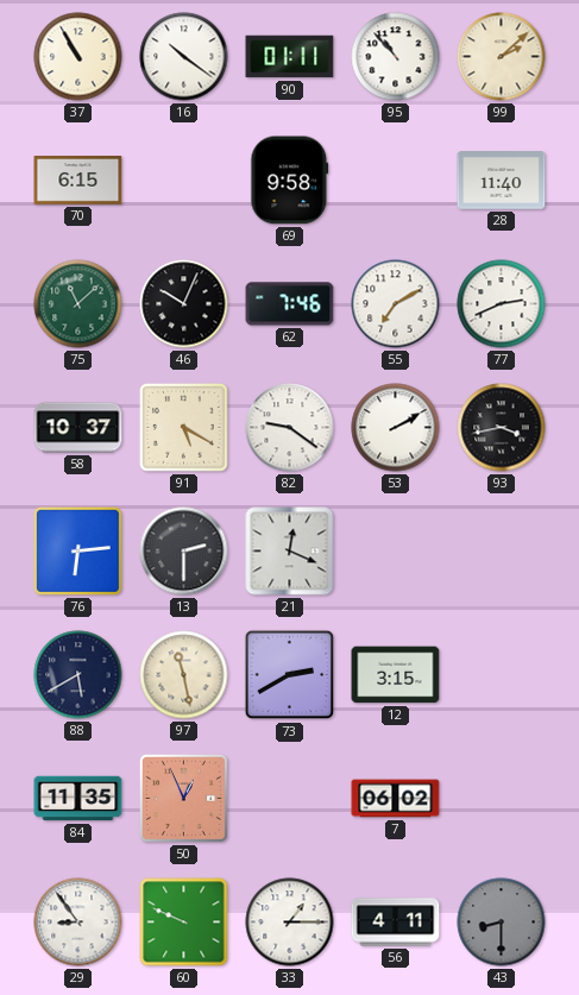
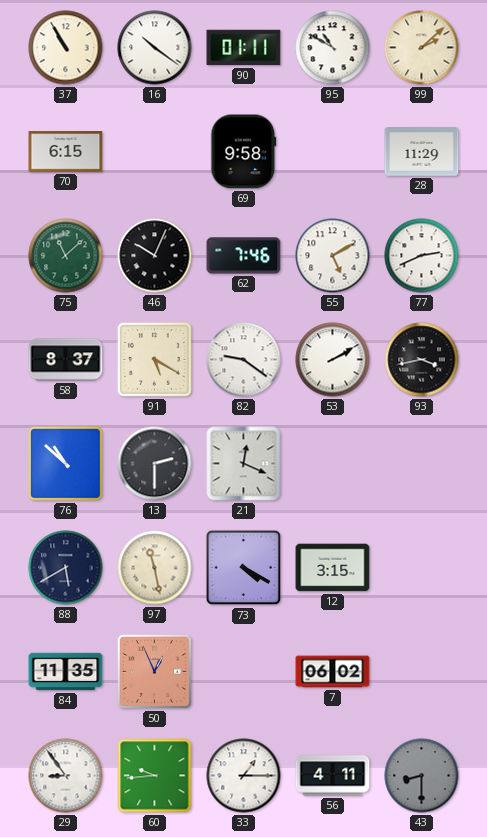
95: 10:53 -> 10:50 (333, 48)
28: 11:40 -> 11:29 (422, 152)
55: 7:10 -> 5:10 (333, 256)
58: 10:37 -> 8:37 (66, 360)
76: 6:14 -> 10:52 (65, 463)
73: 2:40 -> 4:20 (244, 568)
60: 9:49 -> 9:44 (155, 776)
